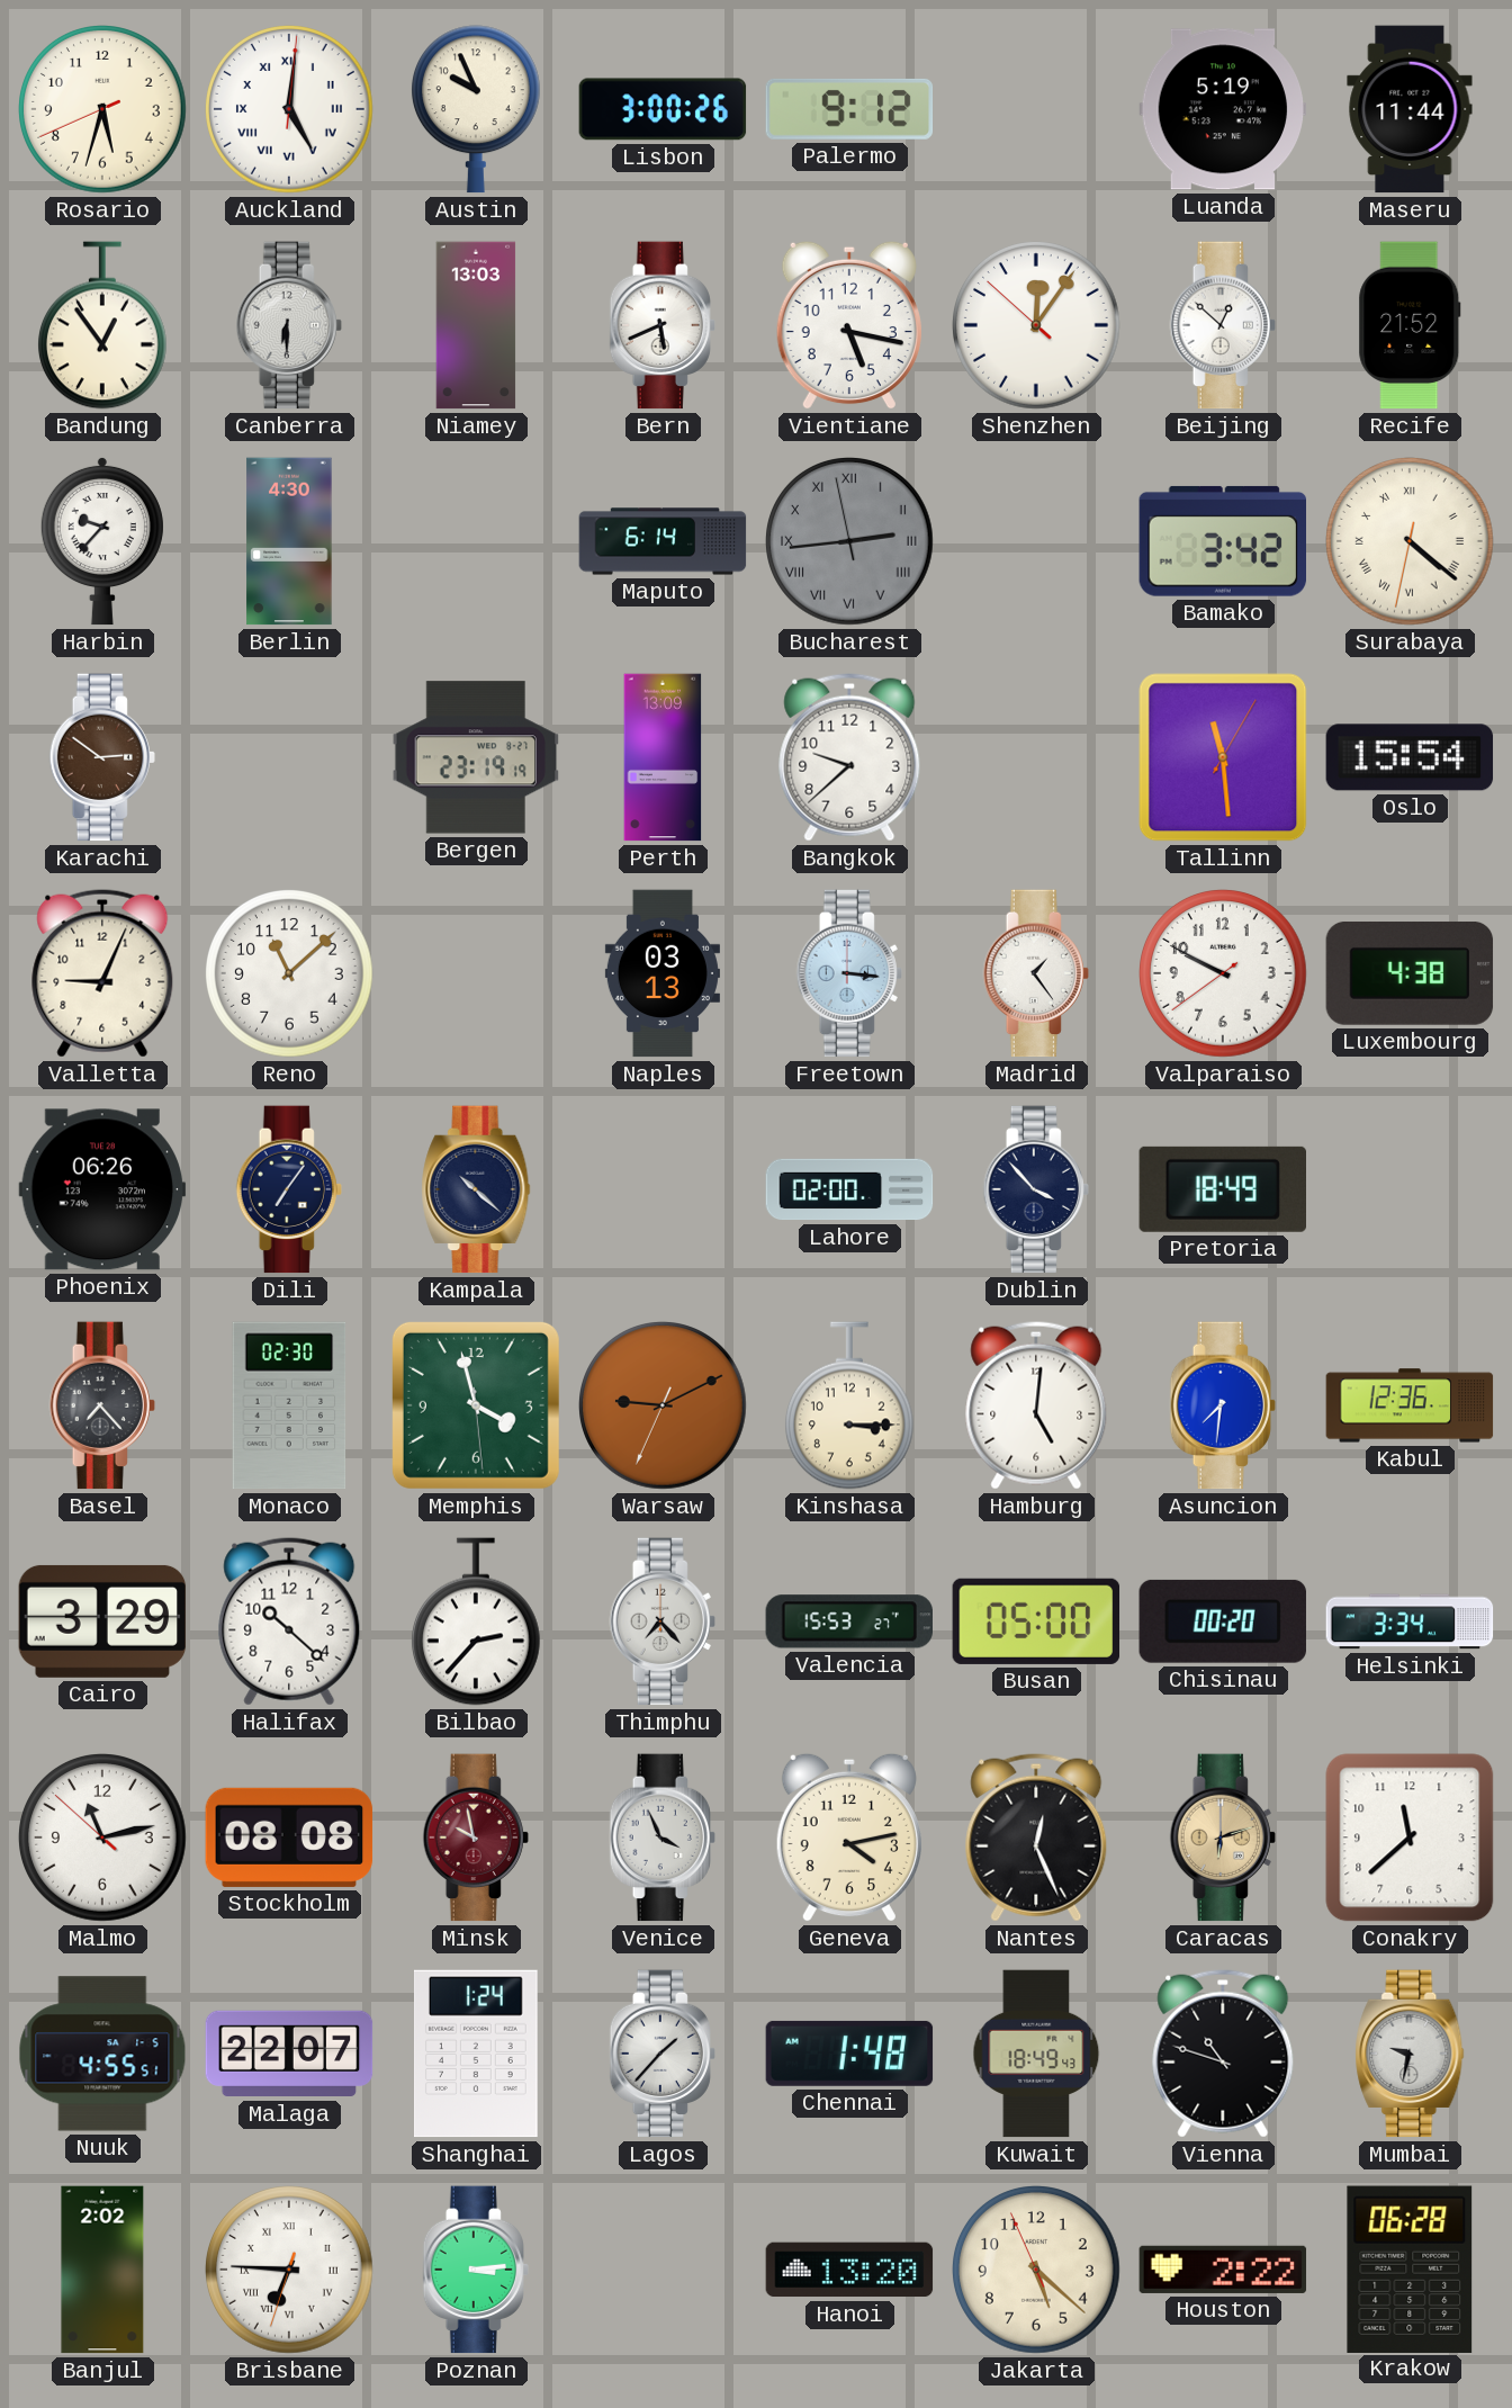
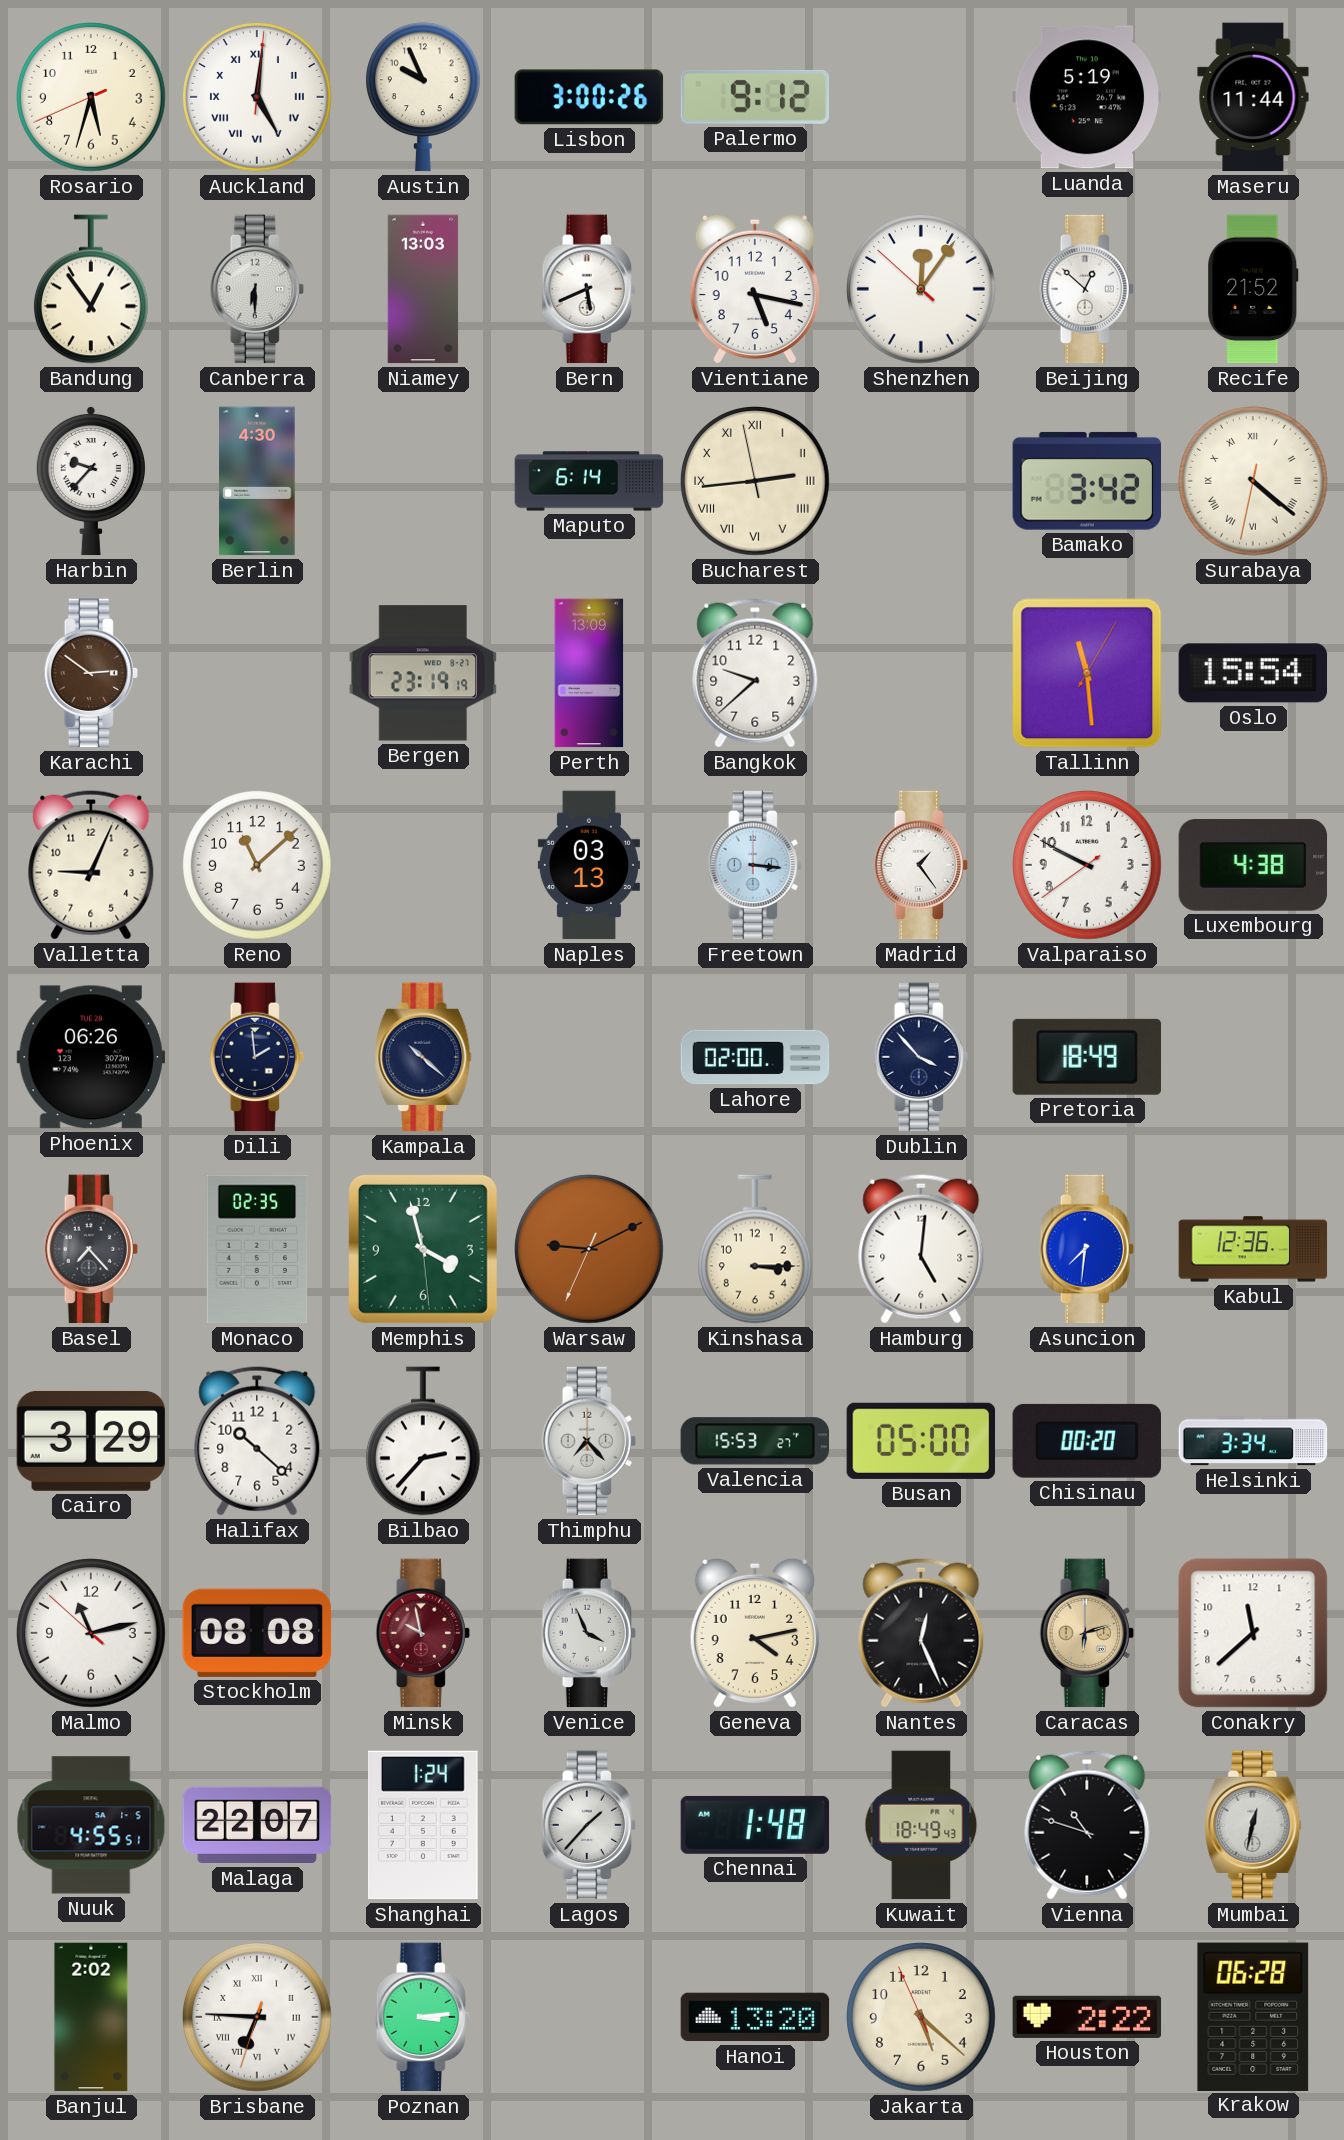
Bucharest dial: grey -> cream (755, 481)
Dili: 7:06 -> 1:59 (257, 1057)
Monaco: 02:30 -> 02:35 (257, 1249)
Mumbai: 9:32 -> 12:32 (1253, 1825)
